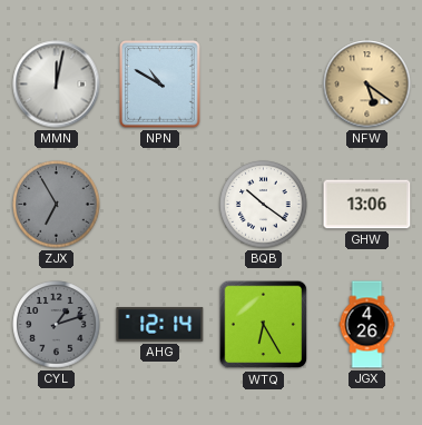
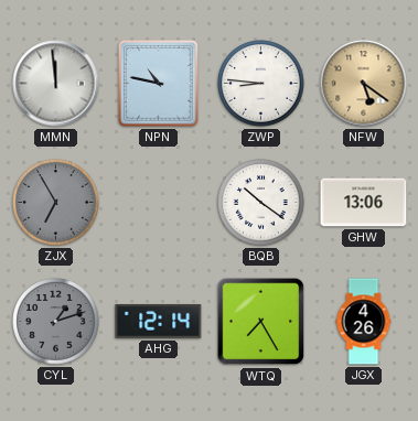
MMN: 12:02 -> 11:59 (56, 84)
NPN: 10:50 -> 10:47 (159, 84)
ZWP: none -> 8:46 (261, 84)
WTQ: 6:25 -> 7:25 (261, 322)
